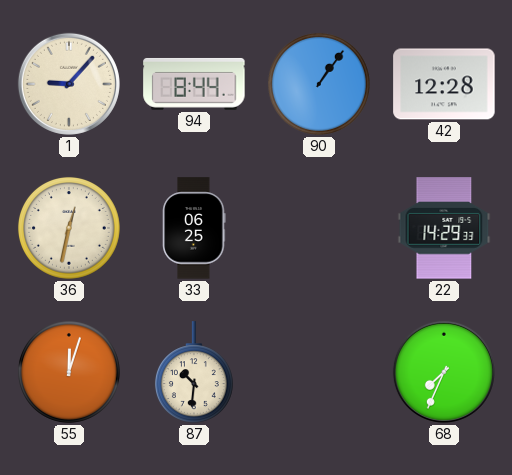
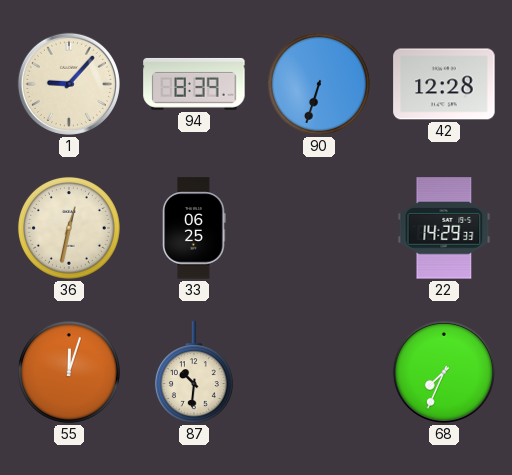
94: 8:44 -> 8:39 (194, 84)
90: 1:06 -> 6:33 (319, 84)
